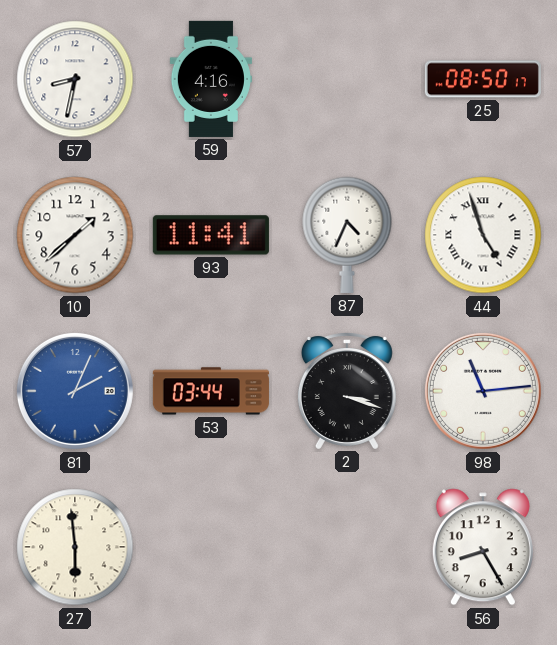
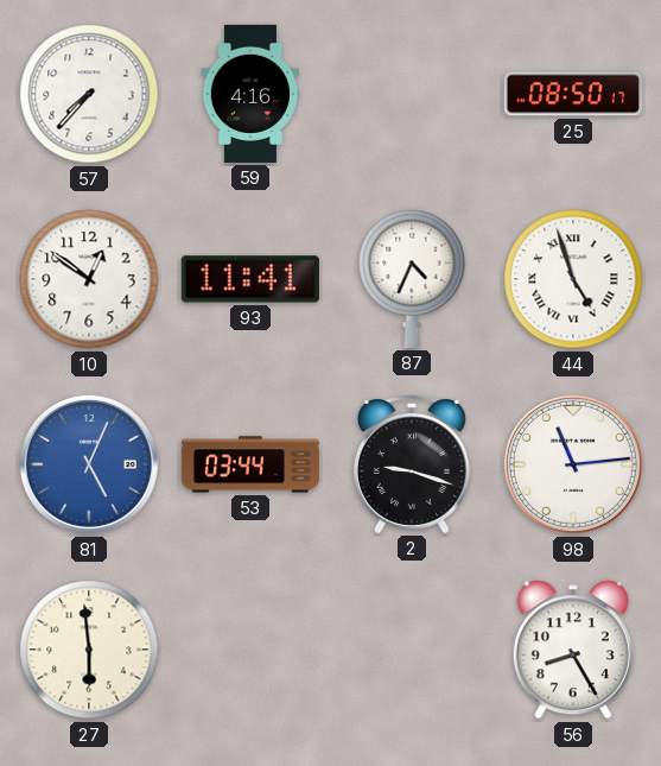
57: 8:32 -> 7:37 (89, 94)
10: 1:38 -> 12:51 (89, 279)
81: 2:04 -> 5:04 (89, 464)
2: 3:18 -> 9:18 (412, 464)
